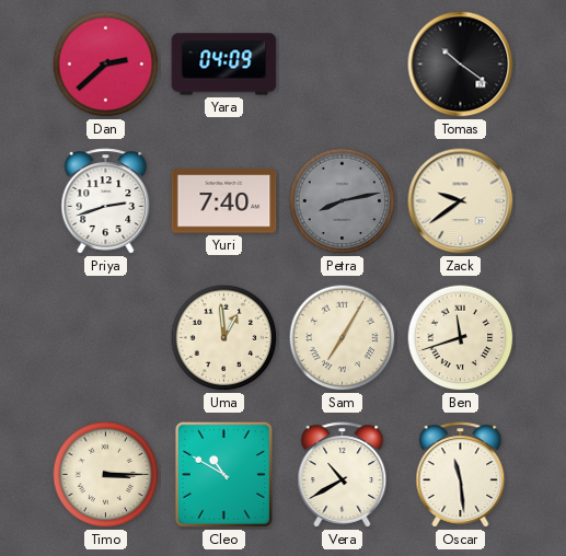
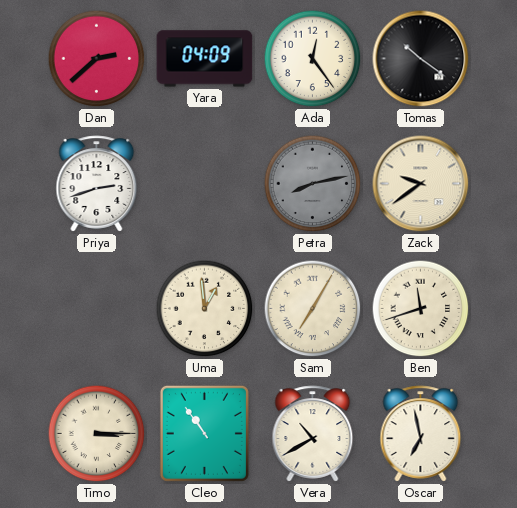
Ada: none -> 12:24 (313, 59)
Yuri: 7:40 -> none (224, 201)
Cleo: 10:50 -> 10:54 (204, 433)
Oscar: 11:29 -> 6:58 (421, 434)
